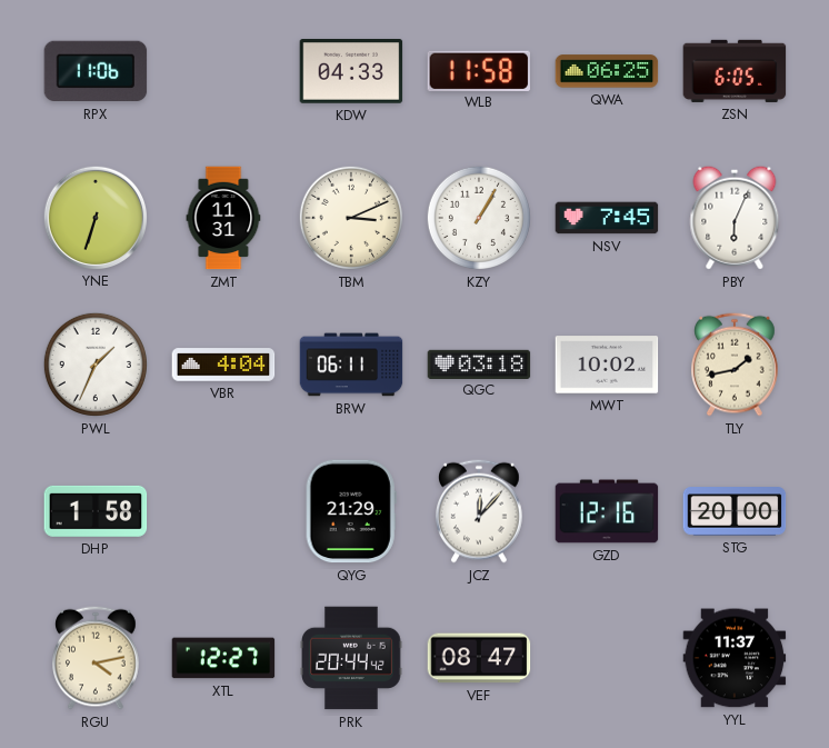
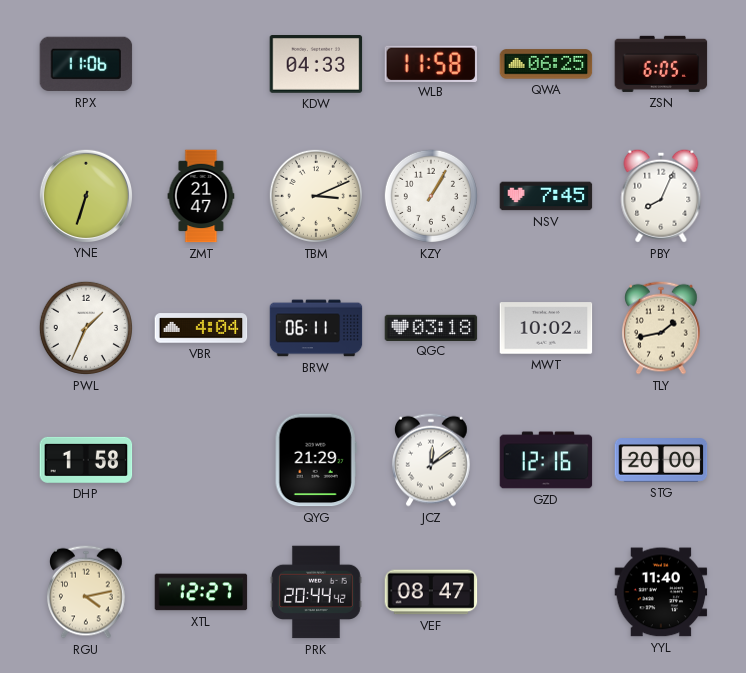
ZMT: 11:31 -> 21:47 (201, 196)
PBY: 6:04 -> 8:04 (661, 196)
JCZ: 12:07 -> 12:09 (432, 460)
YYL: 11:37 -> 11:40 (661, 592)
